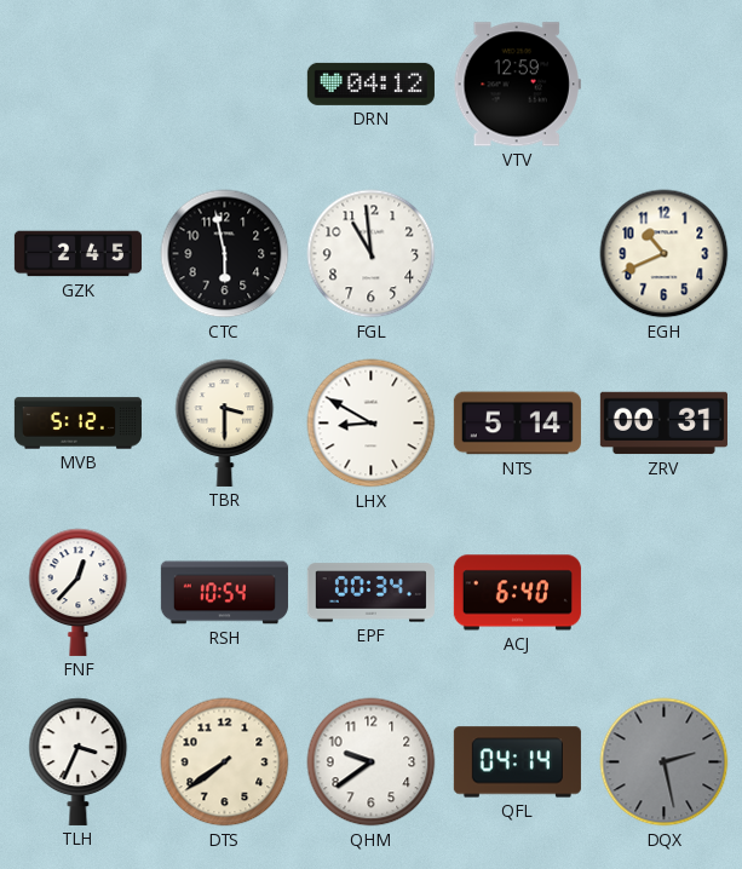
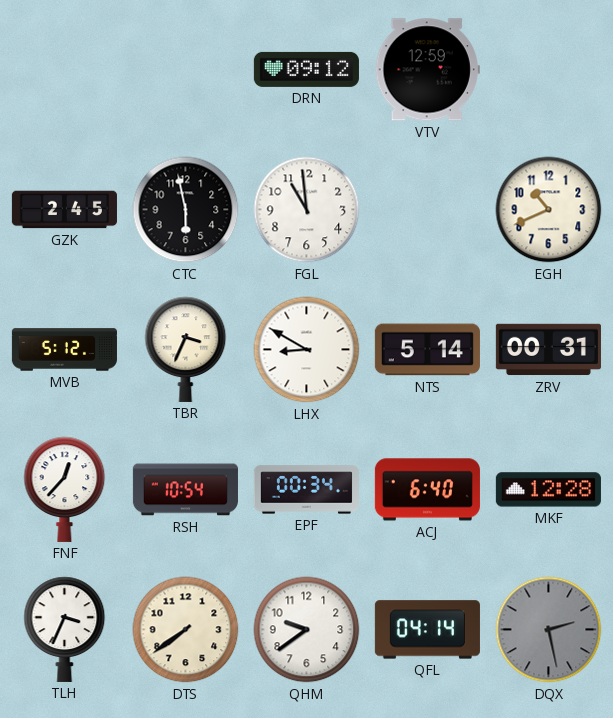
DRN: 04:12 -> 09:12 (306, 69)
TBR: 3:30 -> 3:34 (186, 349)
MKF: none -> 12:28 (548, 490)
